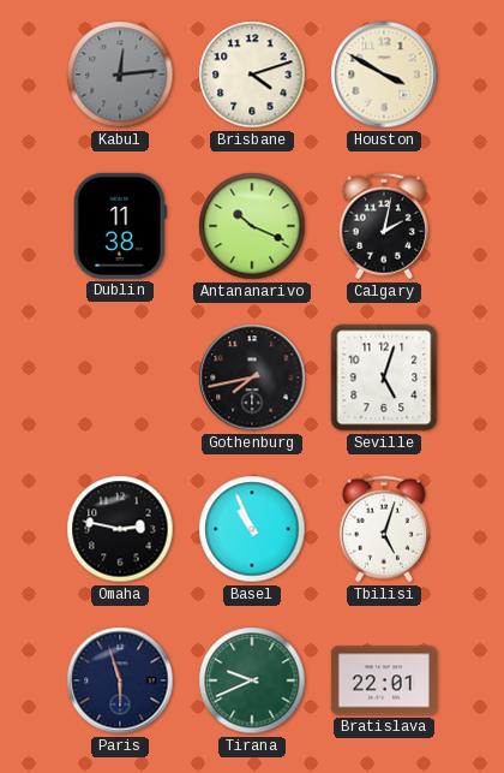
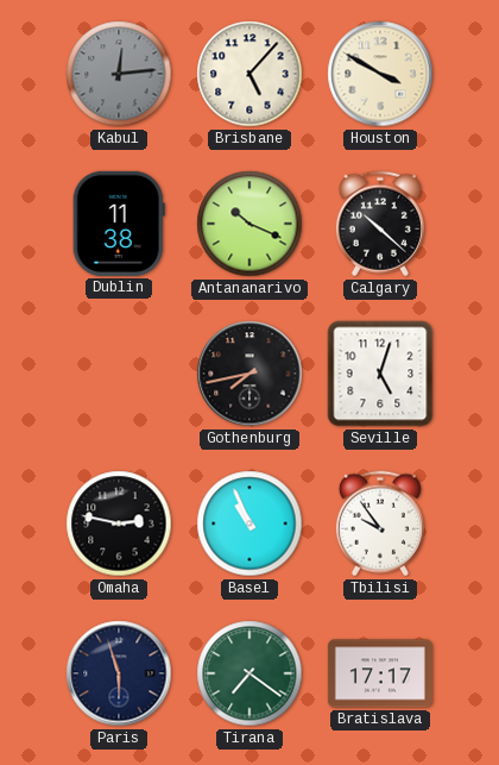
Brisbane: 4:12 -> 5:07 (249, 74)
Calgary: 2:02 -> 10:22 (380, 224)
Tbilisi: 5:03 -> 9:54 (380, 523)
Tirana: 9:41 -> 7:21 (249, 673)
Bratislava: 22:01 -> 17:17 (380, 673)
